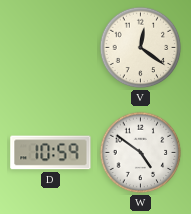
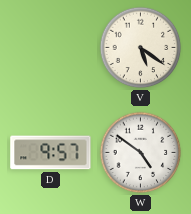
V: 12:21 -> 5:21 (141, 48)
D: 10:59 -> 9:57 (51, 153)
